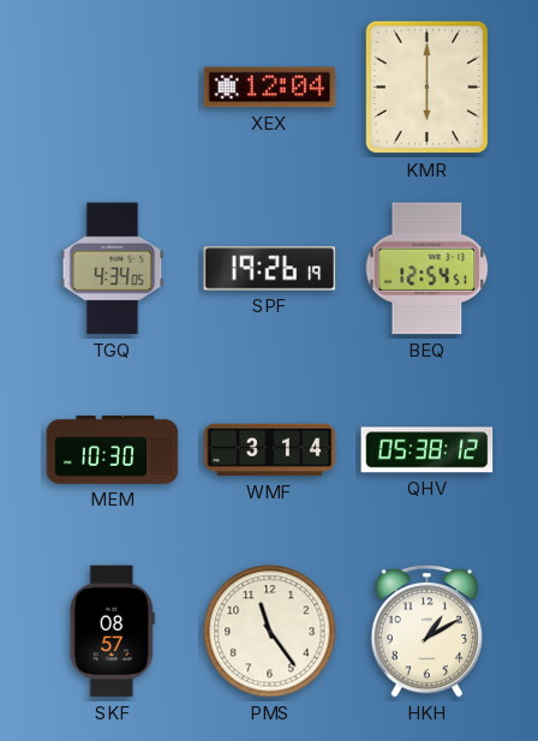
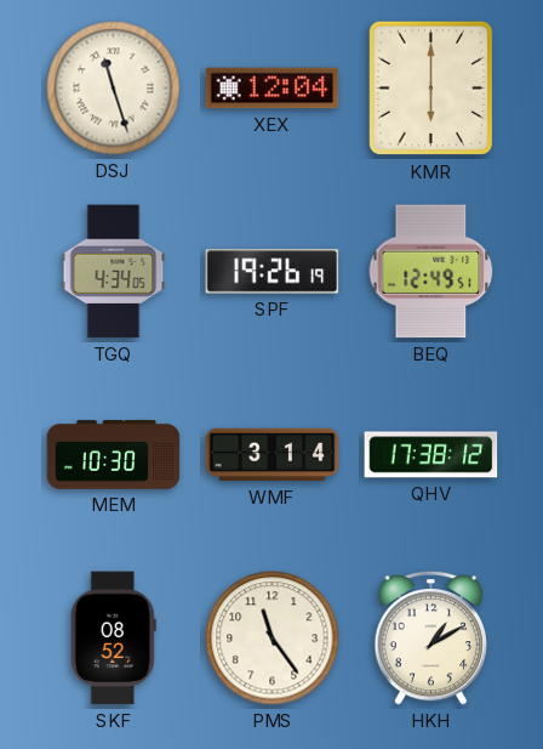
DSJ: none -> 11:27 (114, 89)
BEQ: 12:54 -> 12:49 (431, 272)
QHV: 05:38 -> 17:38 (431, 455)
SKF: 08:57 -> 08:52 (113, 639)
